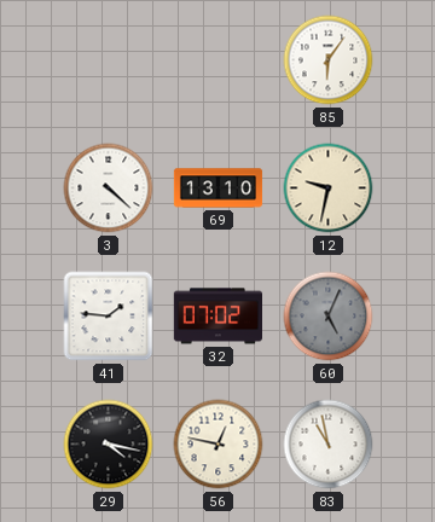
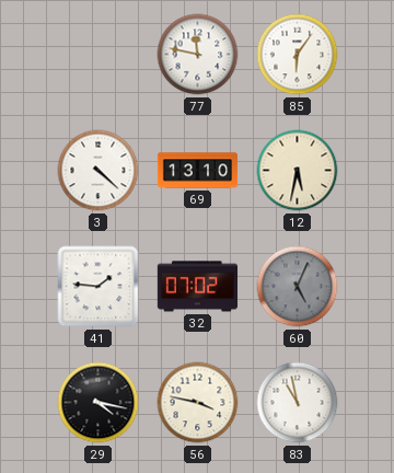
77: none -> 11:47 (198, 55)
12: 9:32 -> 5:32 (298, 171)
56: 12:47 -> 3:47 (198, 403)
